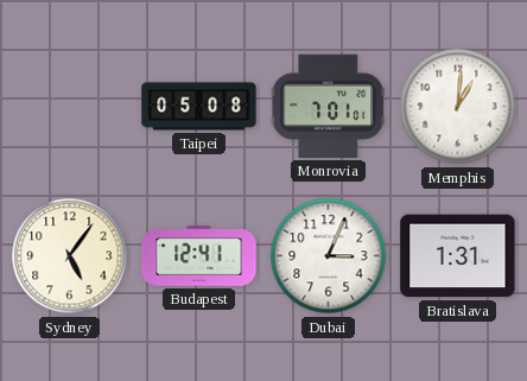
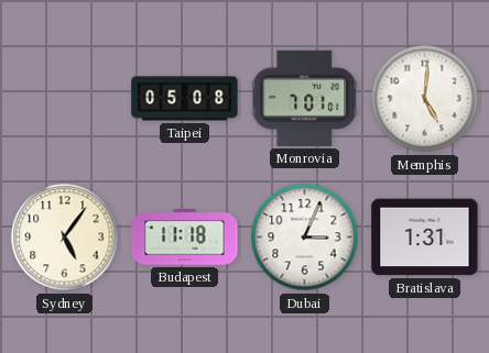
Memphis: 1:01 -> 5:01 (425, 99)
Budapest: 12:41 -> 11:18 (185, 238)
